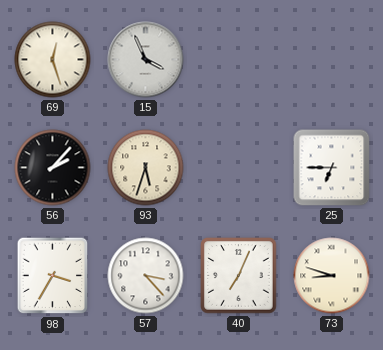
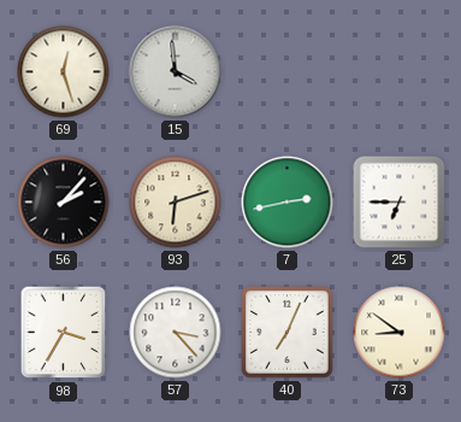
15: 3:56 -> 3:59 (176, 72)
93: 5:33 -> 6:12 (176, 203)
7: none -> 2:43 (288, 203)
73: 8:48 -> 8:51 (400, 333)
